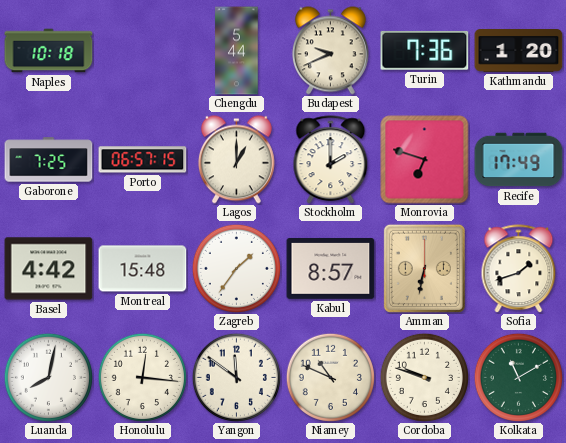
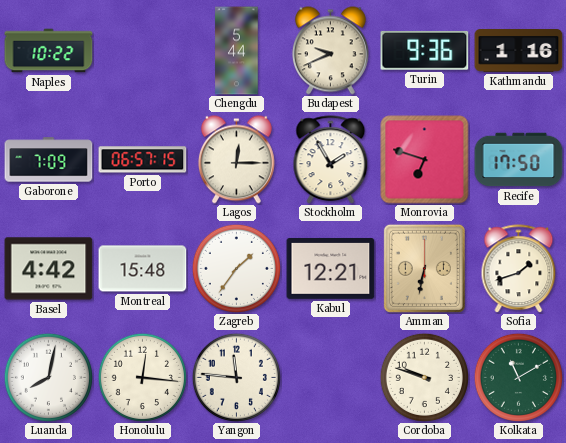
Naples: 10:18 -> 10:22 (49, 51)
Turin: 7:36 -> 9:36 (425, 50)
Kathmandu: 1:20 -> 1:16 (519, 51)
Gaborone: 7:25 -> 7:09 (49, 160)
Lagos: 1:00 -> 12:15 (236, 160)
Stockholm: 2:00 -> 1:55 (331, 160)
Recife: 17:49 -> 17:50 (519, 160)
Kabul: 8:57 -> 12:21 (331, 269)
Yangon: 11:51 -> 11:46 (236, 377)
Niamey: 10:49 -> none (330, 377)
